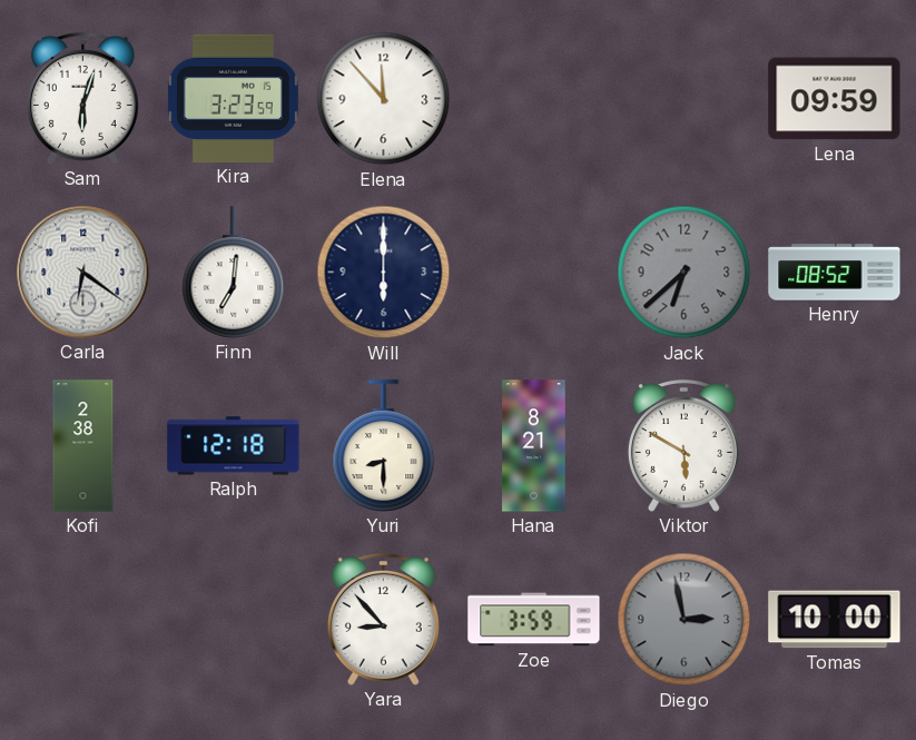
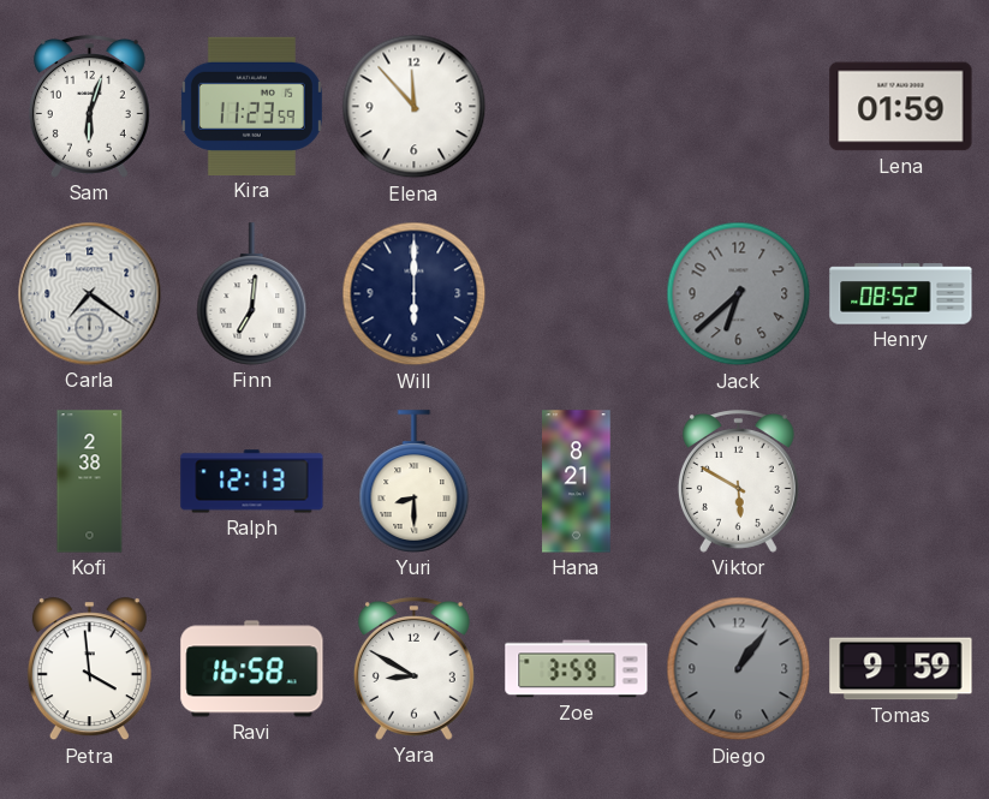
Kira: 3:23 -> 11:23 (251, 106)
Lena: 09:59 -> 01:59 (901, 107)
Carla: 6:21 -> 7:21 (90, 294)
Ralph: 12:18 -> 12:13 (252, 482)
Petra: none -> 3:59 (89, 669)
Ravi: none -> 16:58 (252, 669)
Yara: 8:53 -> 8:50 (413, 669)
Diego: 2:58 -> 1:06 (739, 669)
Tomas: 10:00 -> 9:59 (901, 669)
